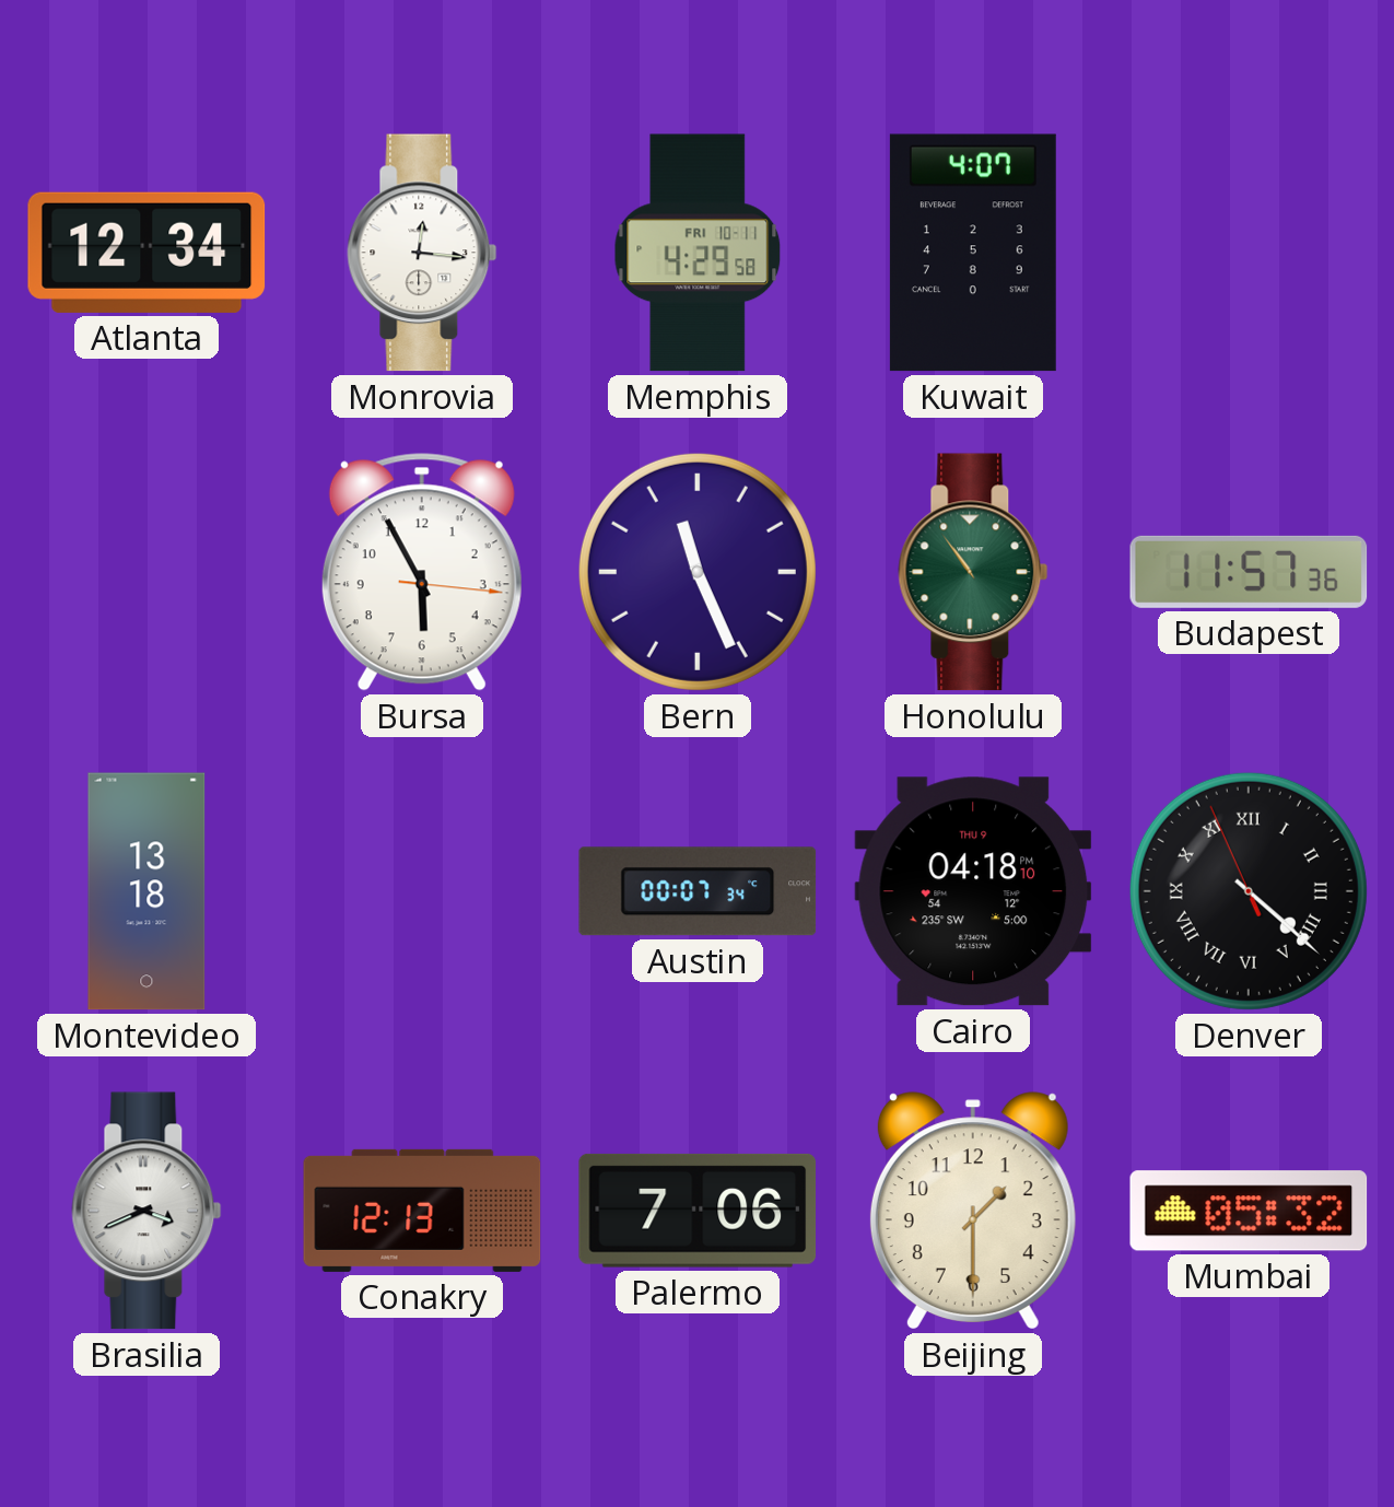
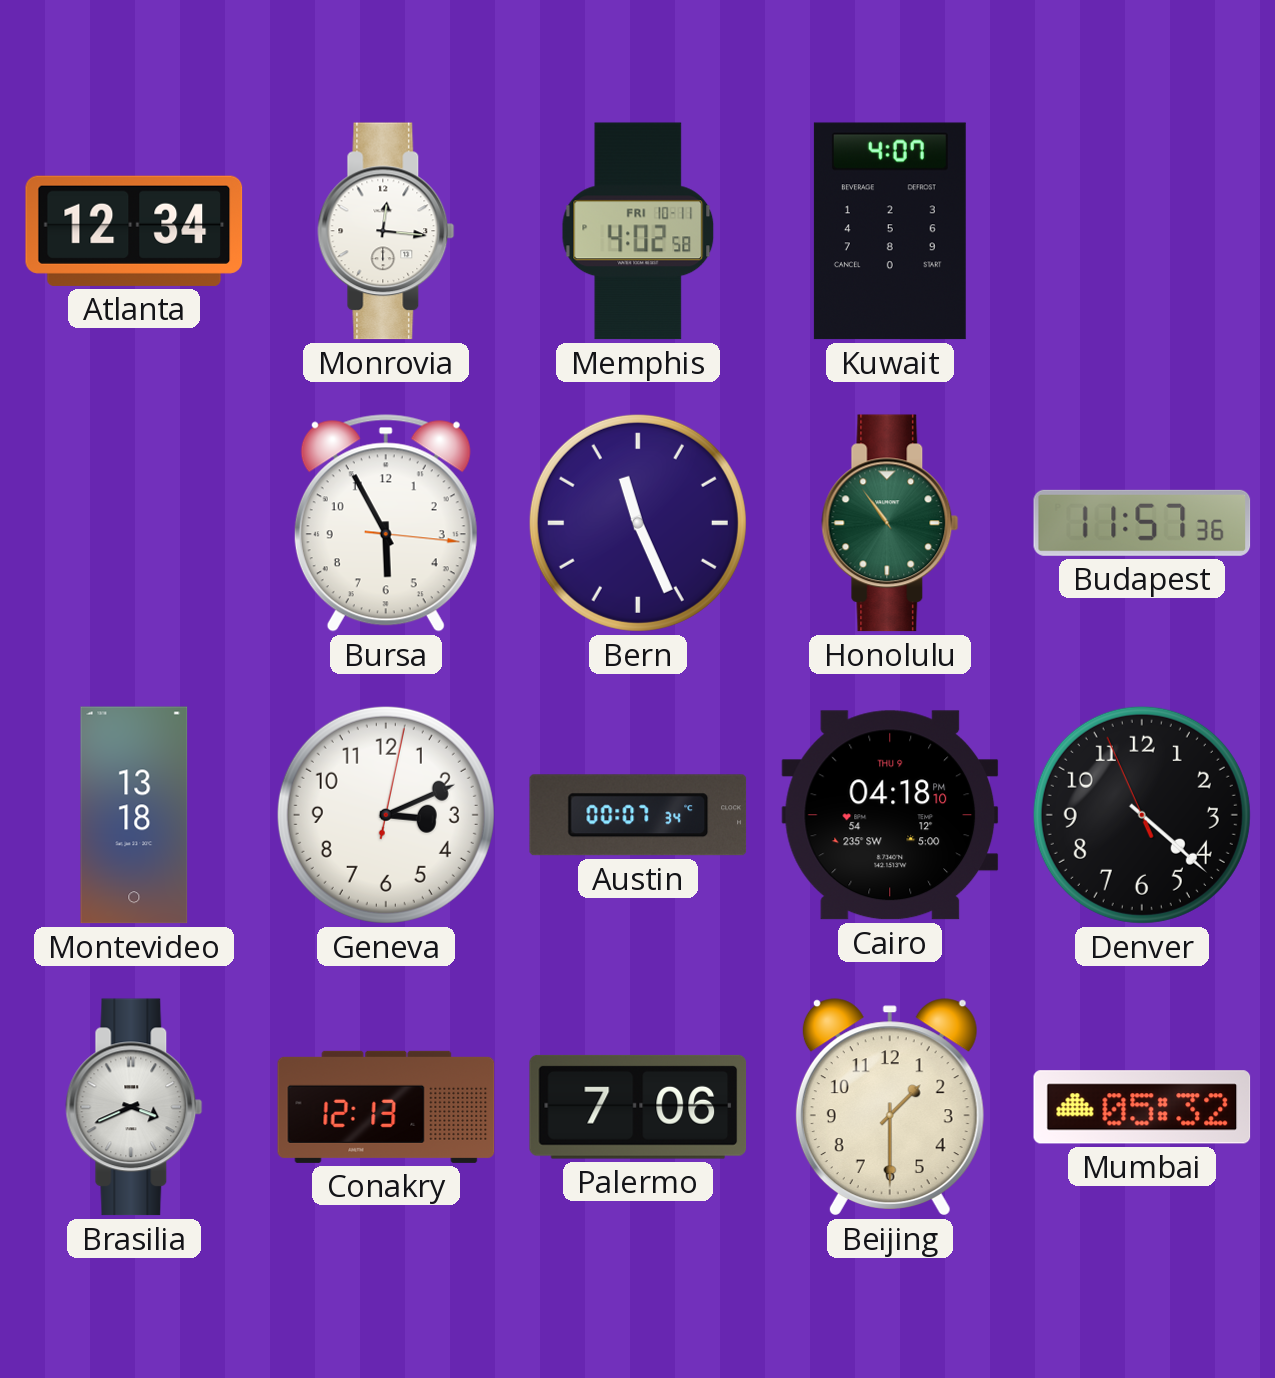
Memphis: 4:29 -> 4:02 (638, 231)
Geneva: none -> 3:11 (386, 815)
Denver numerals: Roman -> Arabic (1142, 815)
